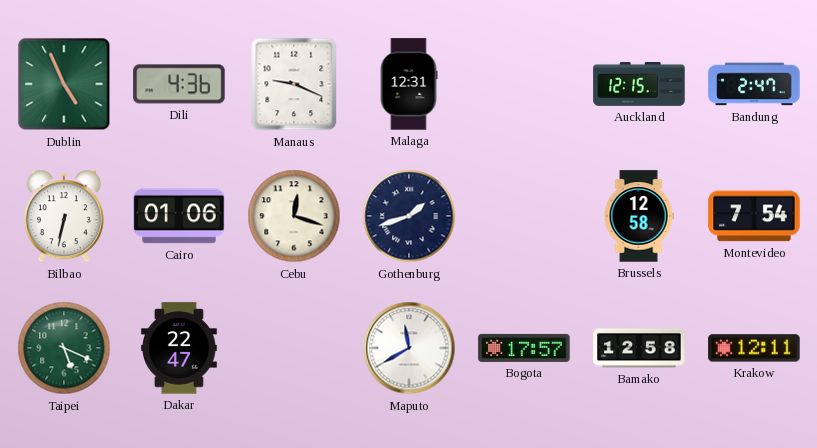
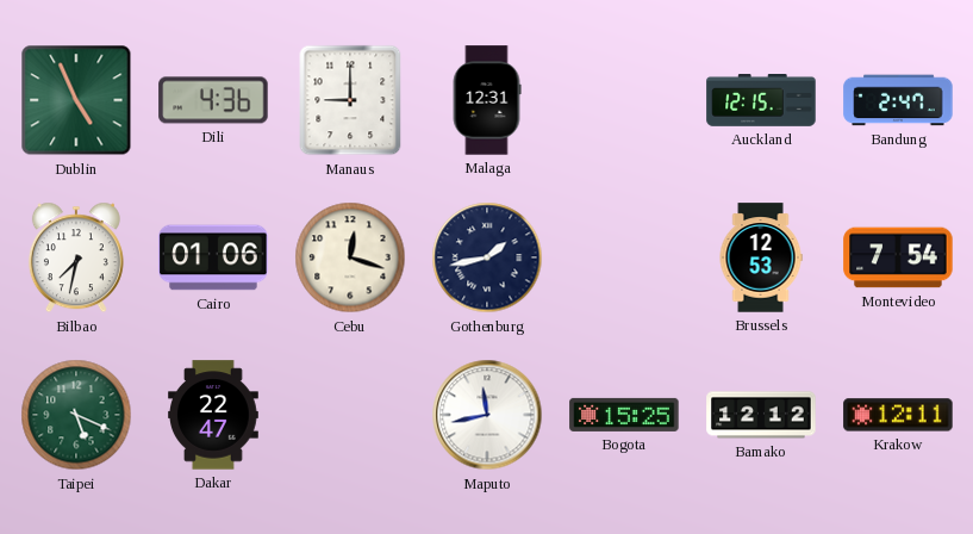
Manaus: 9:19 -> 9:00 (350, 100)
Bilbao: 6:32 -> 7:32 (76, 257)
Gothenburg: 1:42 -> 1:43 (487, 257)
Brussels: 12:58 -> 12:53 (761, 257)
Maputo: 11:40 -> 11:43 (487, 415)
Bogota: 17:57 -> 15:25 (624, 415)
Bamako: 12:58 -> 12:12 (761, 415)
